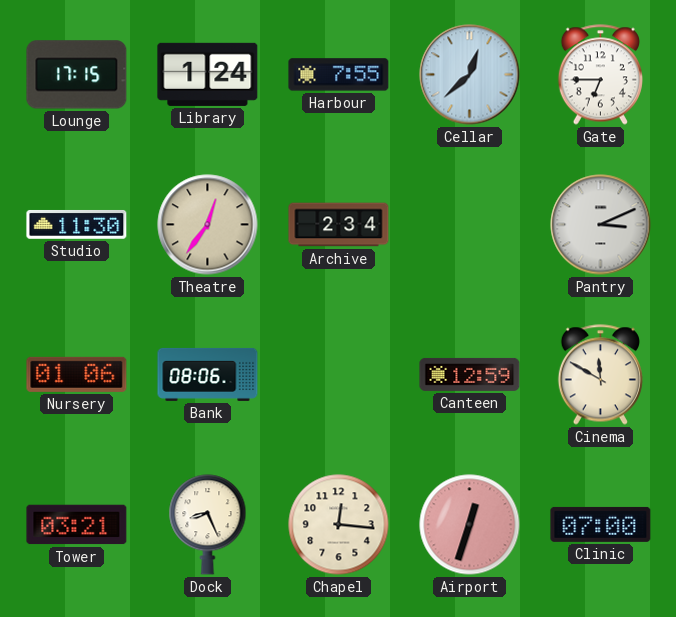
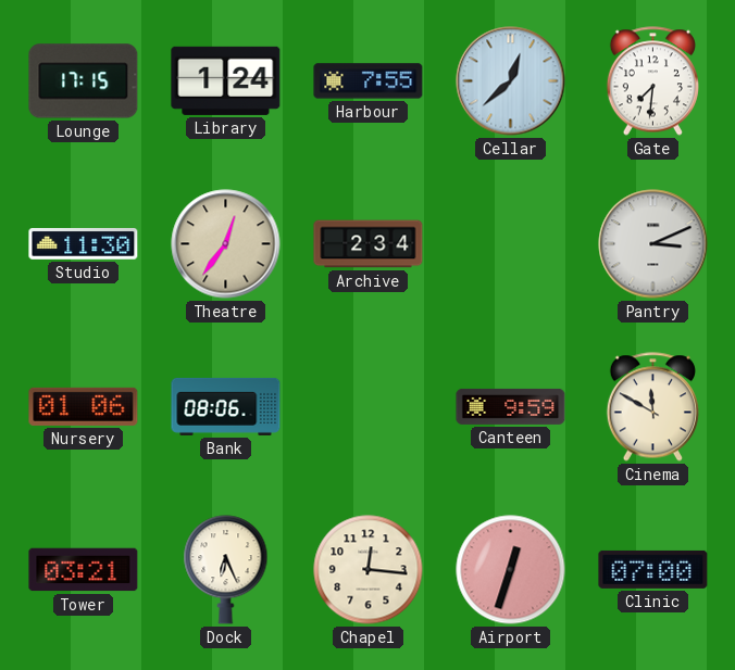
Gate: 6:45 -> 7:31 (652, 81)
Canteen: 12:59 -> 9:59 (511, 406)
Dock: 8:26 -> 6:26 (226, 570)
